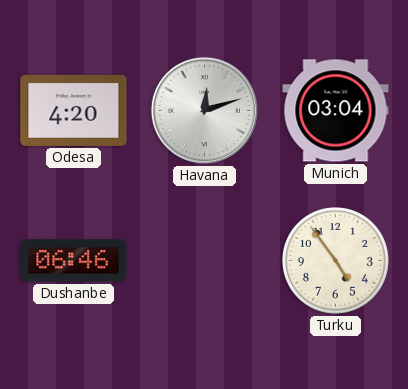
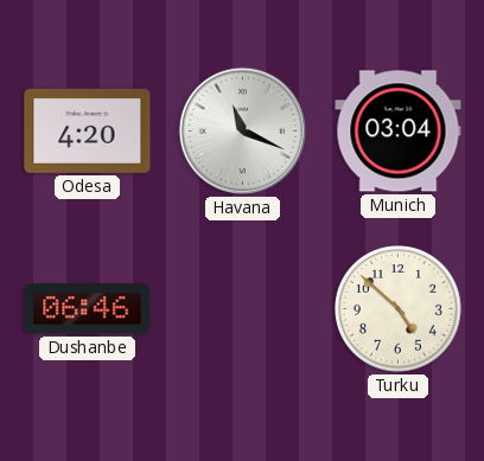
Havana: 12:12 -> 11:19 (242, 130)
Turku: 4:54 -> 4:52 (399, 309)
